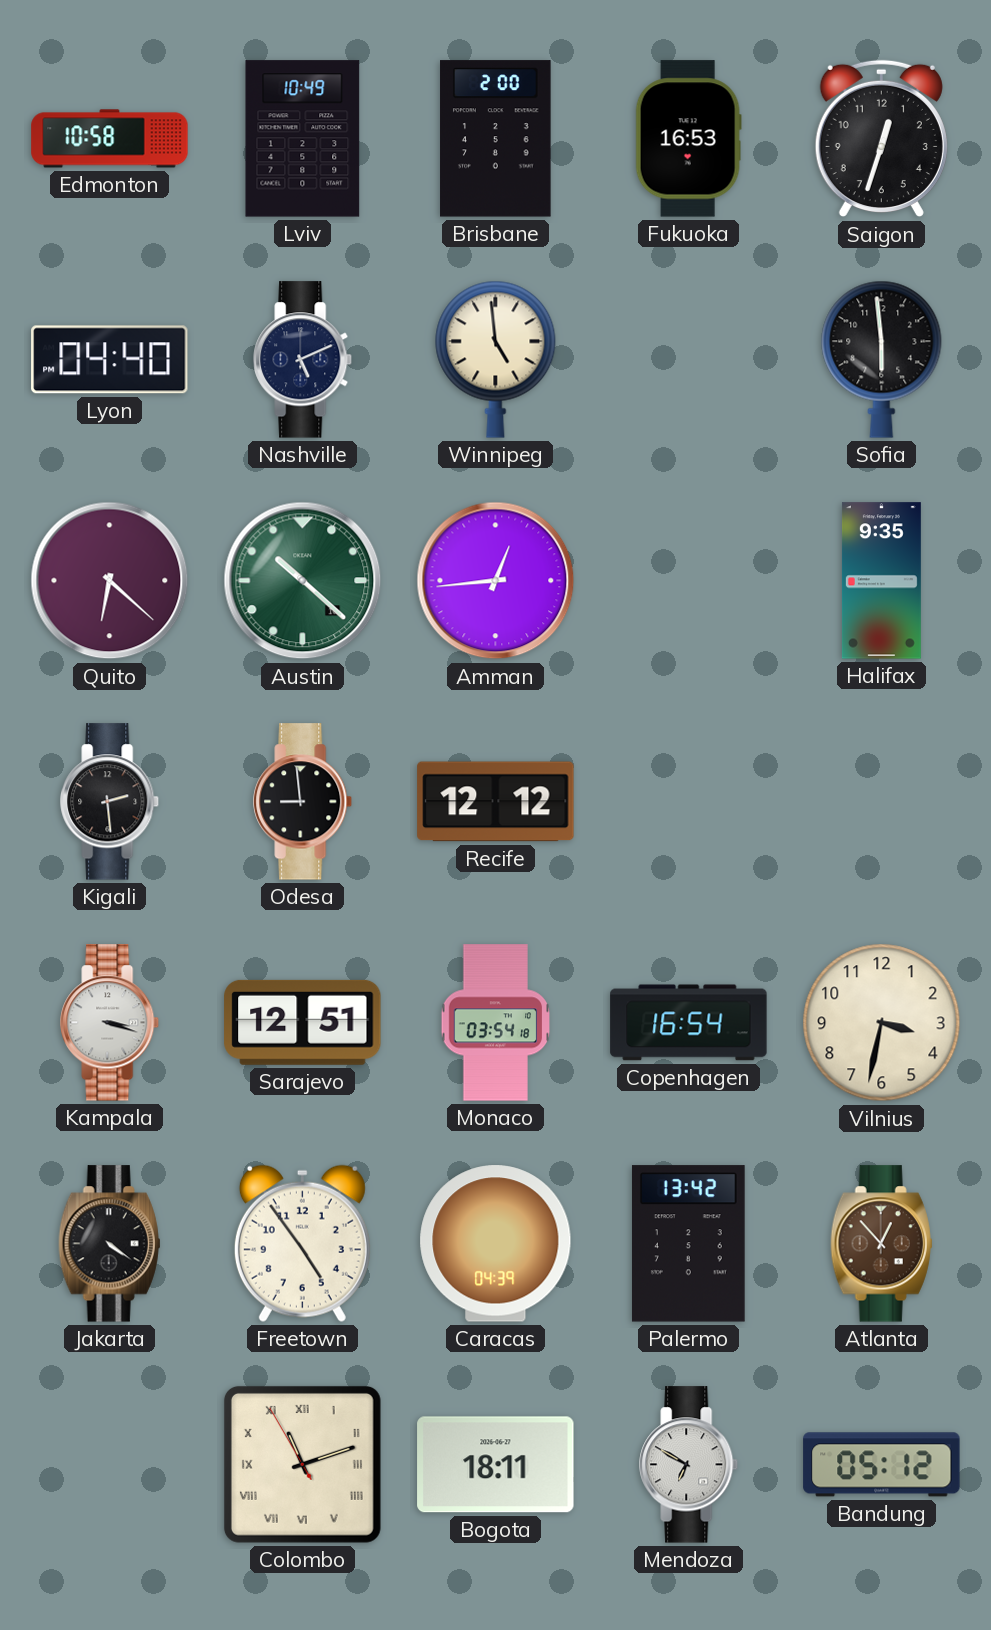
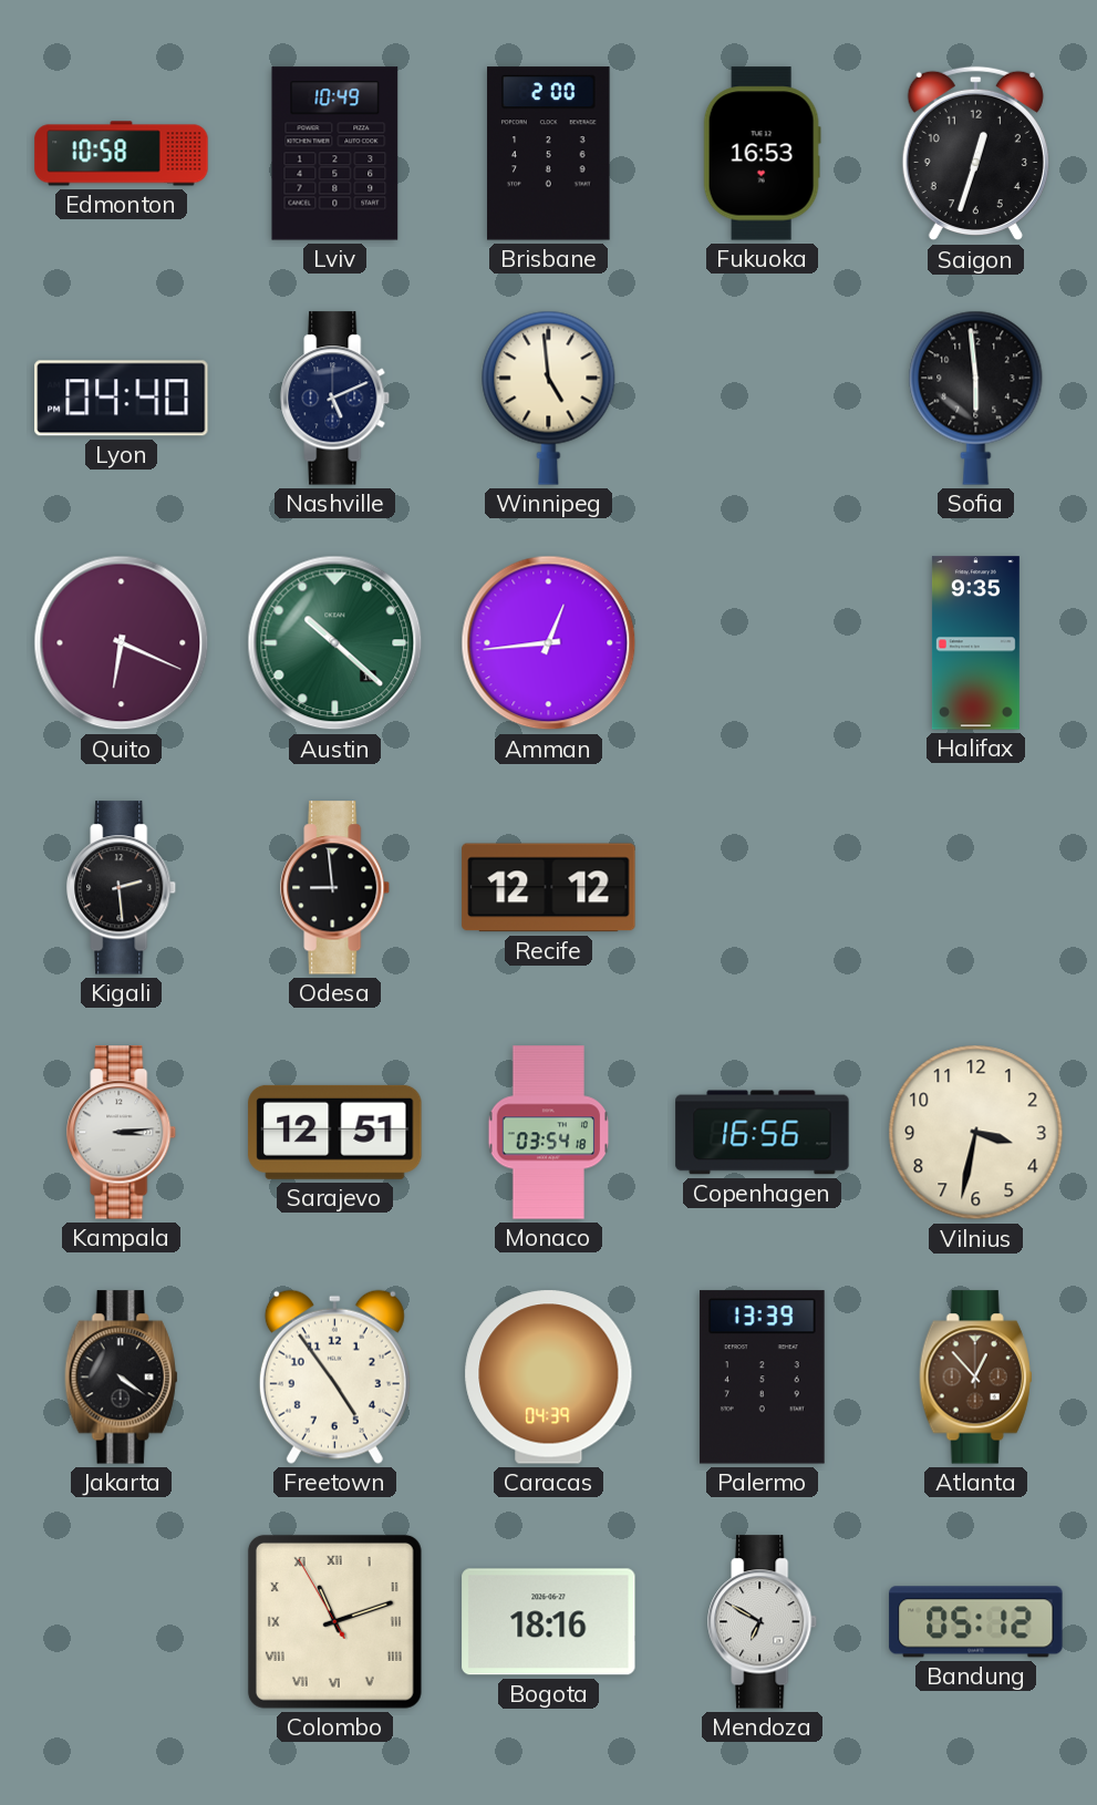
Quito: 6:22 -> 6:19 (122, 643)
Kampala: 3:18 -> 3:14 (122, 1133)
Copenhagen: 16:54 -> 16:56 (763, 1133)
Palermo: 13:42 -> 13:39 (762, 1378)
Bogota: 18:11 -> 18:16 (549, 1622)
